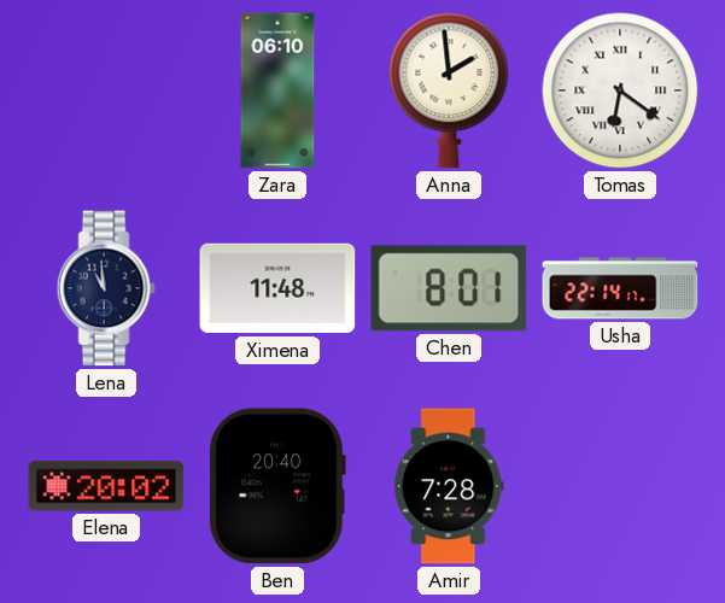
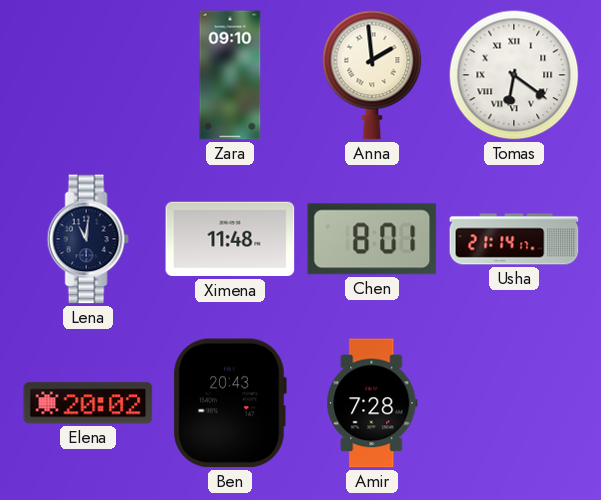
Zara: 06:10 -> 09:10 (230, 75)
Lena: 10:59 -> 11:01 (88, 239)
Usha: 22:14 -> 21:14 (514, 239)
Ben: 20:40 -> 20:43 (230, 403)
